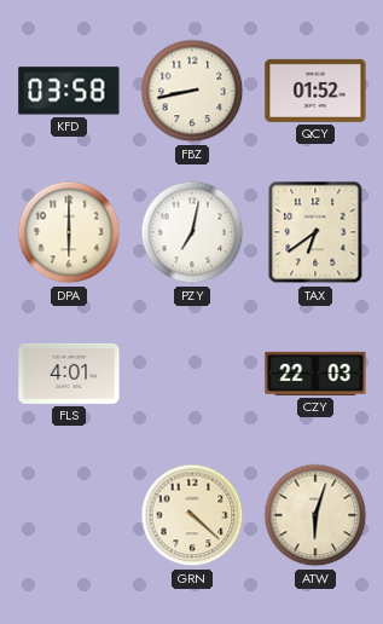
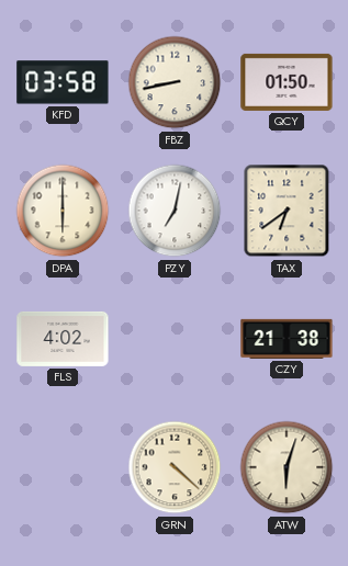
QCY: 01:52 -> 01:50 (287, 82)
FLS: 4:01 -> 4:02 (63, 339)
CZY: 22:03 -> 21:38 (287, 339)
